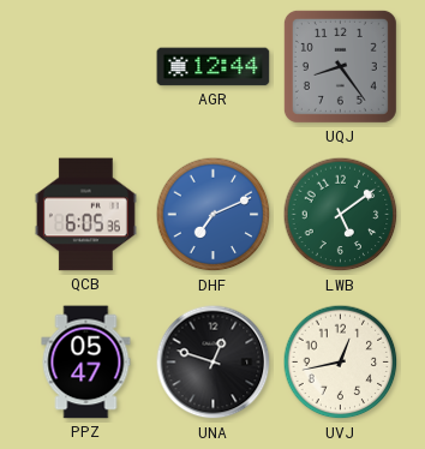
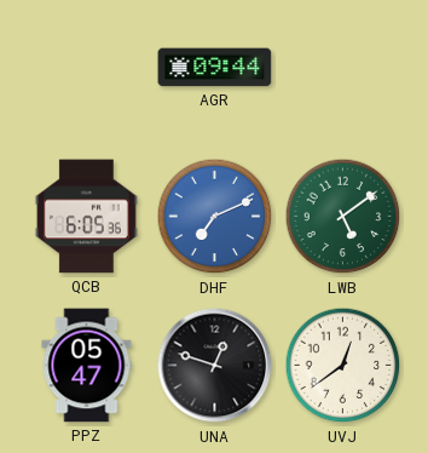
AGR: 12:44 -> 09:44 (215, 68)
UQJ: 8:24 -> none (340, 66)
UVJ: 12:43 -> 12:39 (343, 366)
